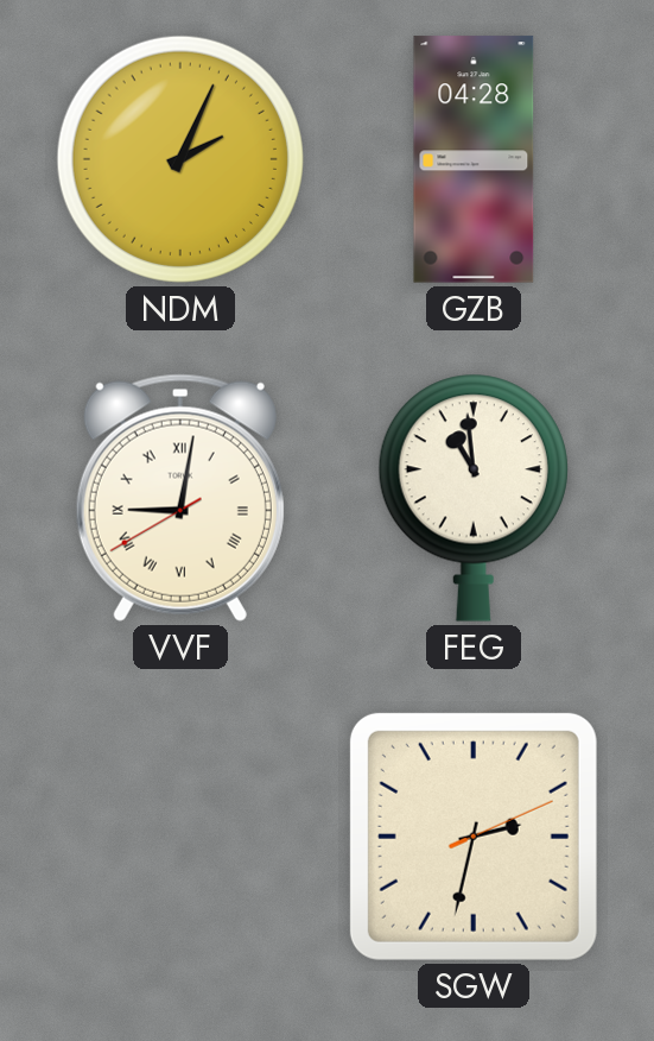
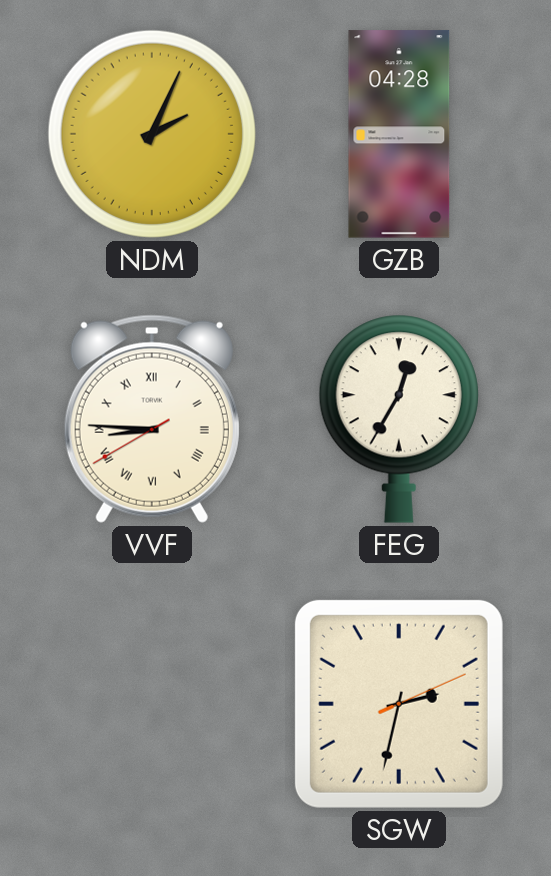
VVF: 9:01 -> 8:45 (152, 419)
FEG: 10:59 -> 12:35 (399, 419)
